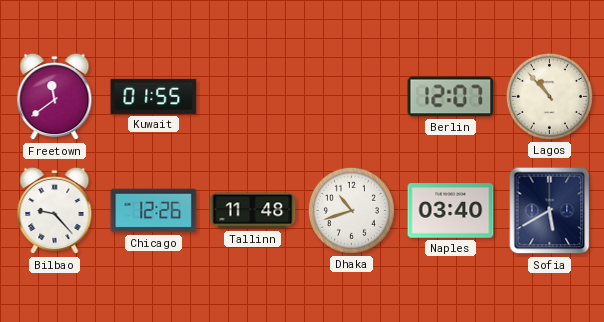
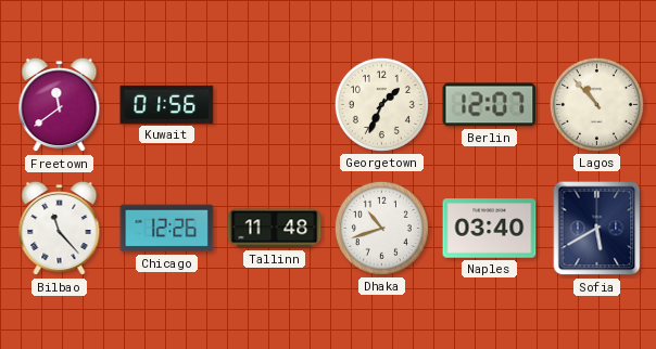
Kuwait: 01:55 -> 01:56 (167, 104)
Georgetown: none -> 1:34 (381, 104)
Bilbao: 9:23 -> 11:23 (60, 229)
